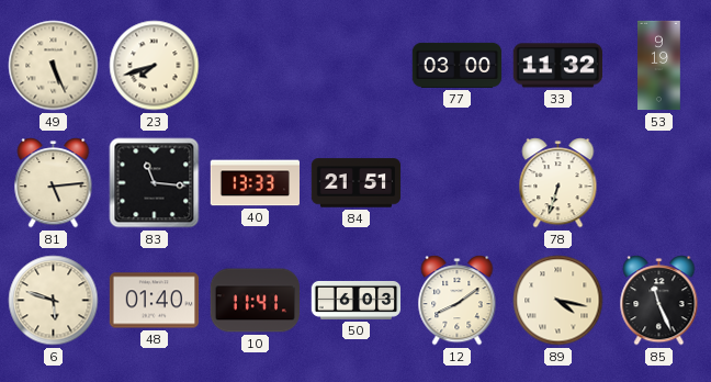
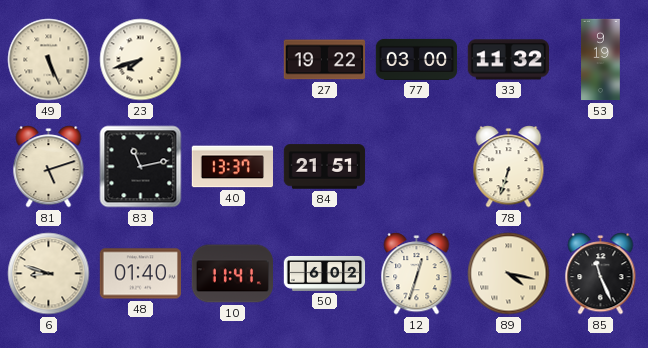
27: none -> 19:22 (324, 60)
81: 5:14 -> 5:12 (49, 167)
83: 11:16 -> 11:13 (141, 167)
40: 13:33 -> 13:37 (232, 167)
6: 5:48 -> 8:48 (49, 274)
50: 6:03 -> 6:02 (325, 273)
12: 8:09 -> 12:33 (417, 274)
